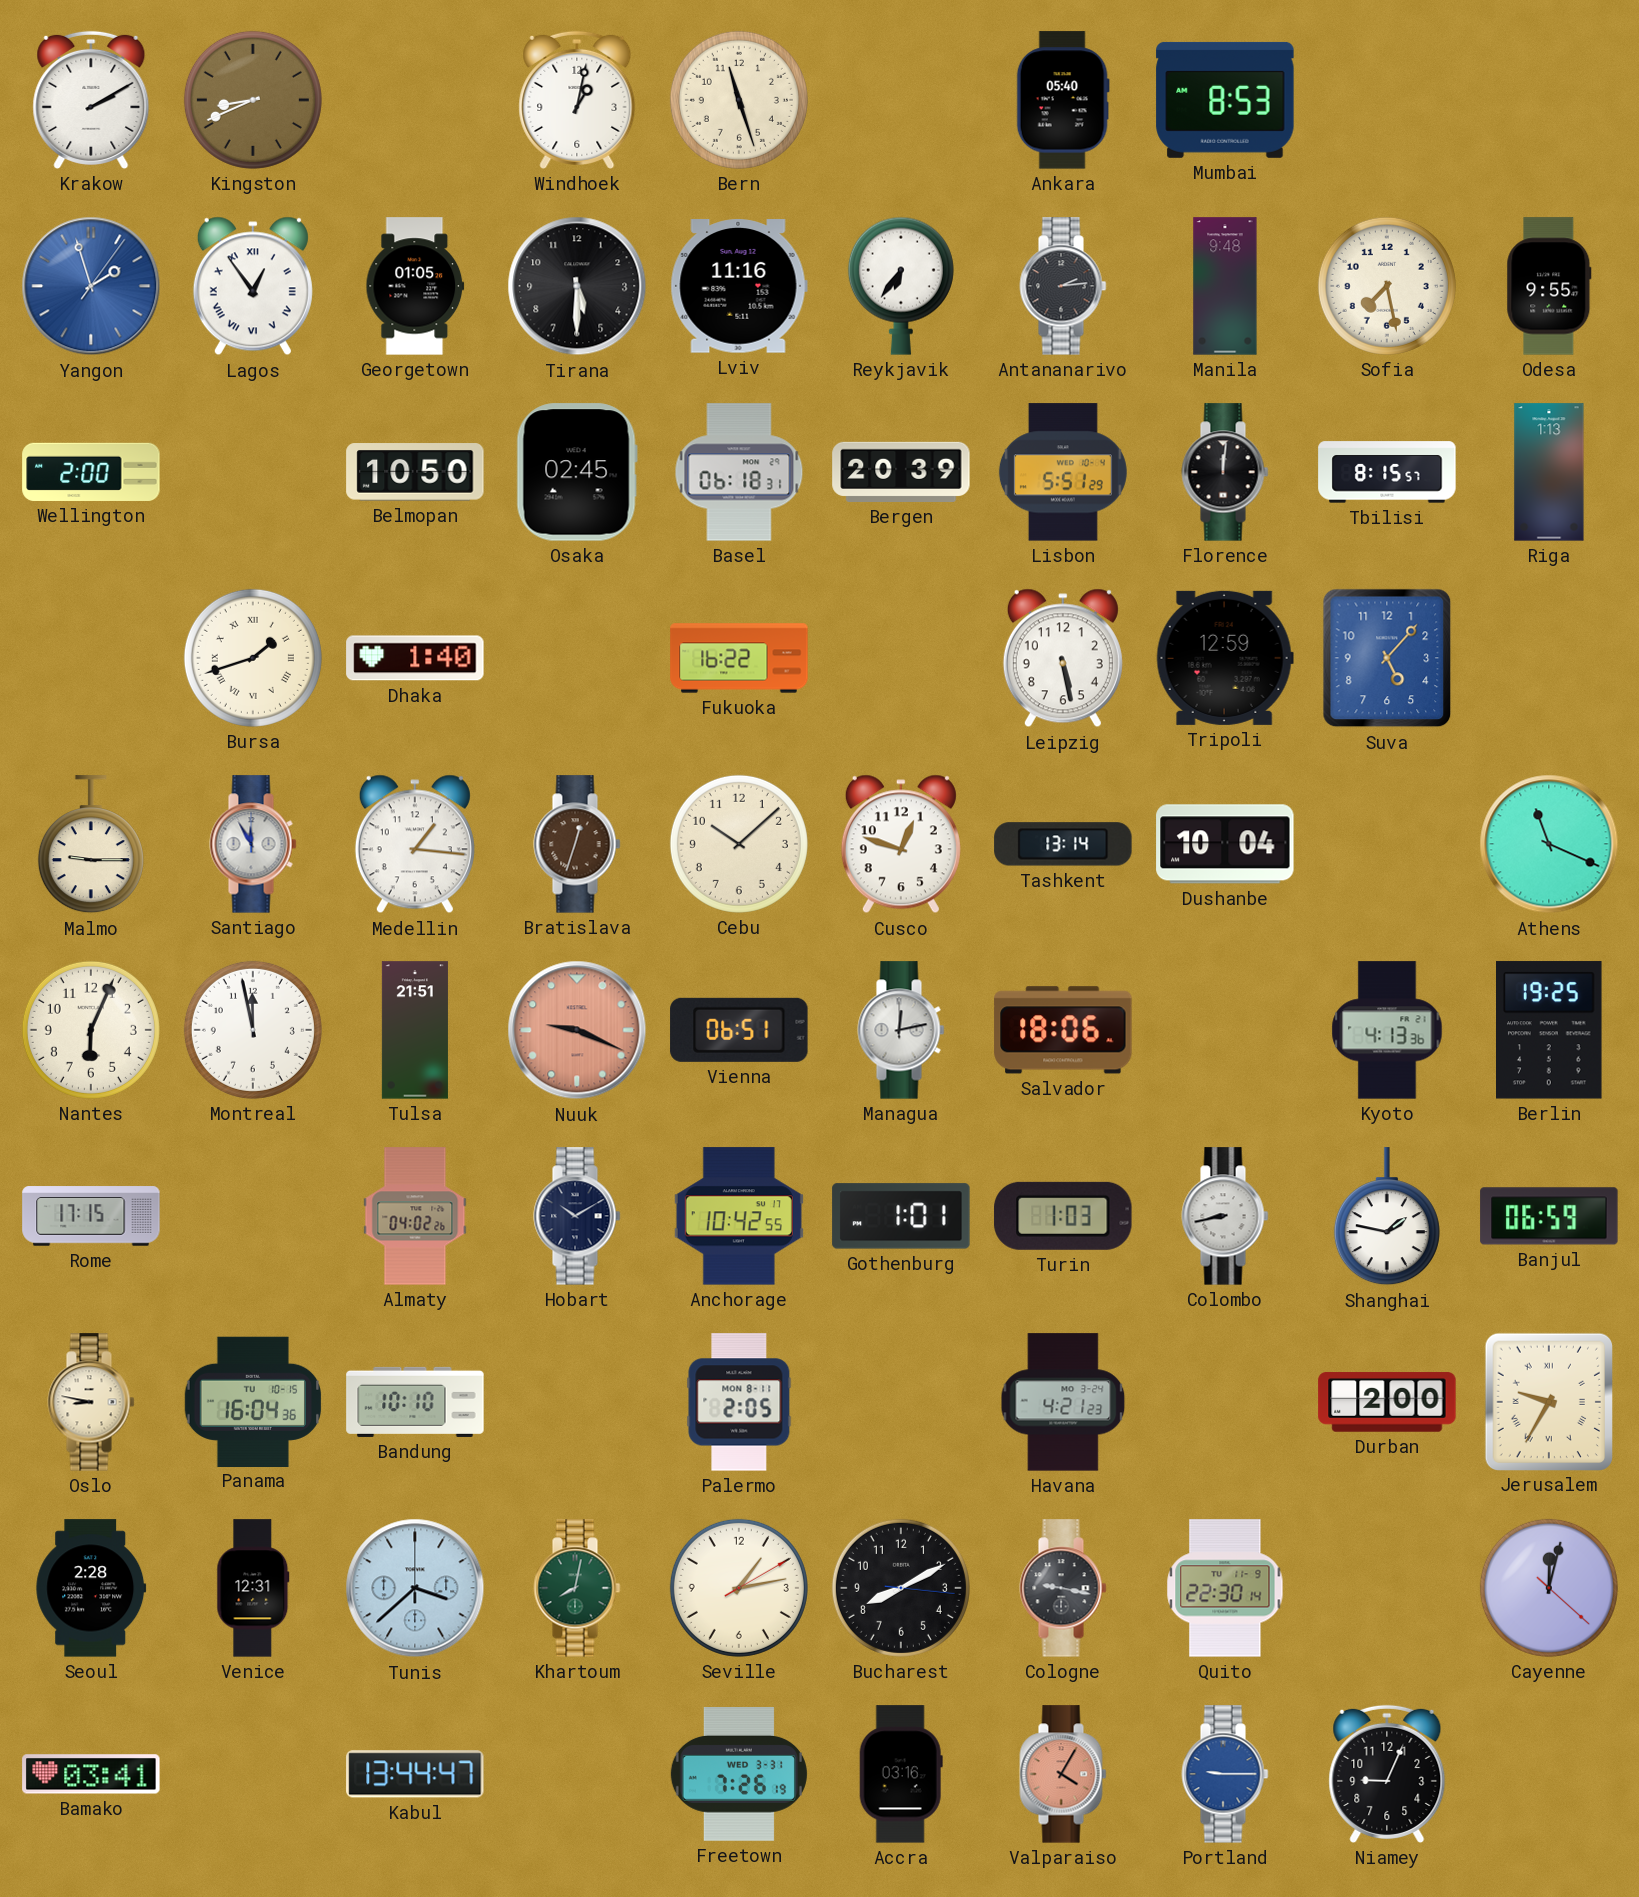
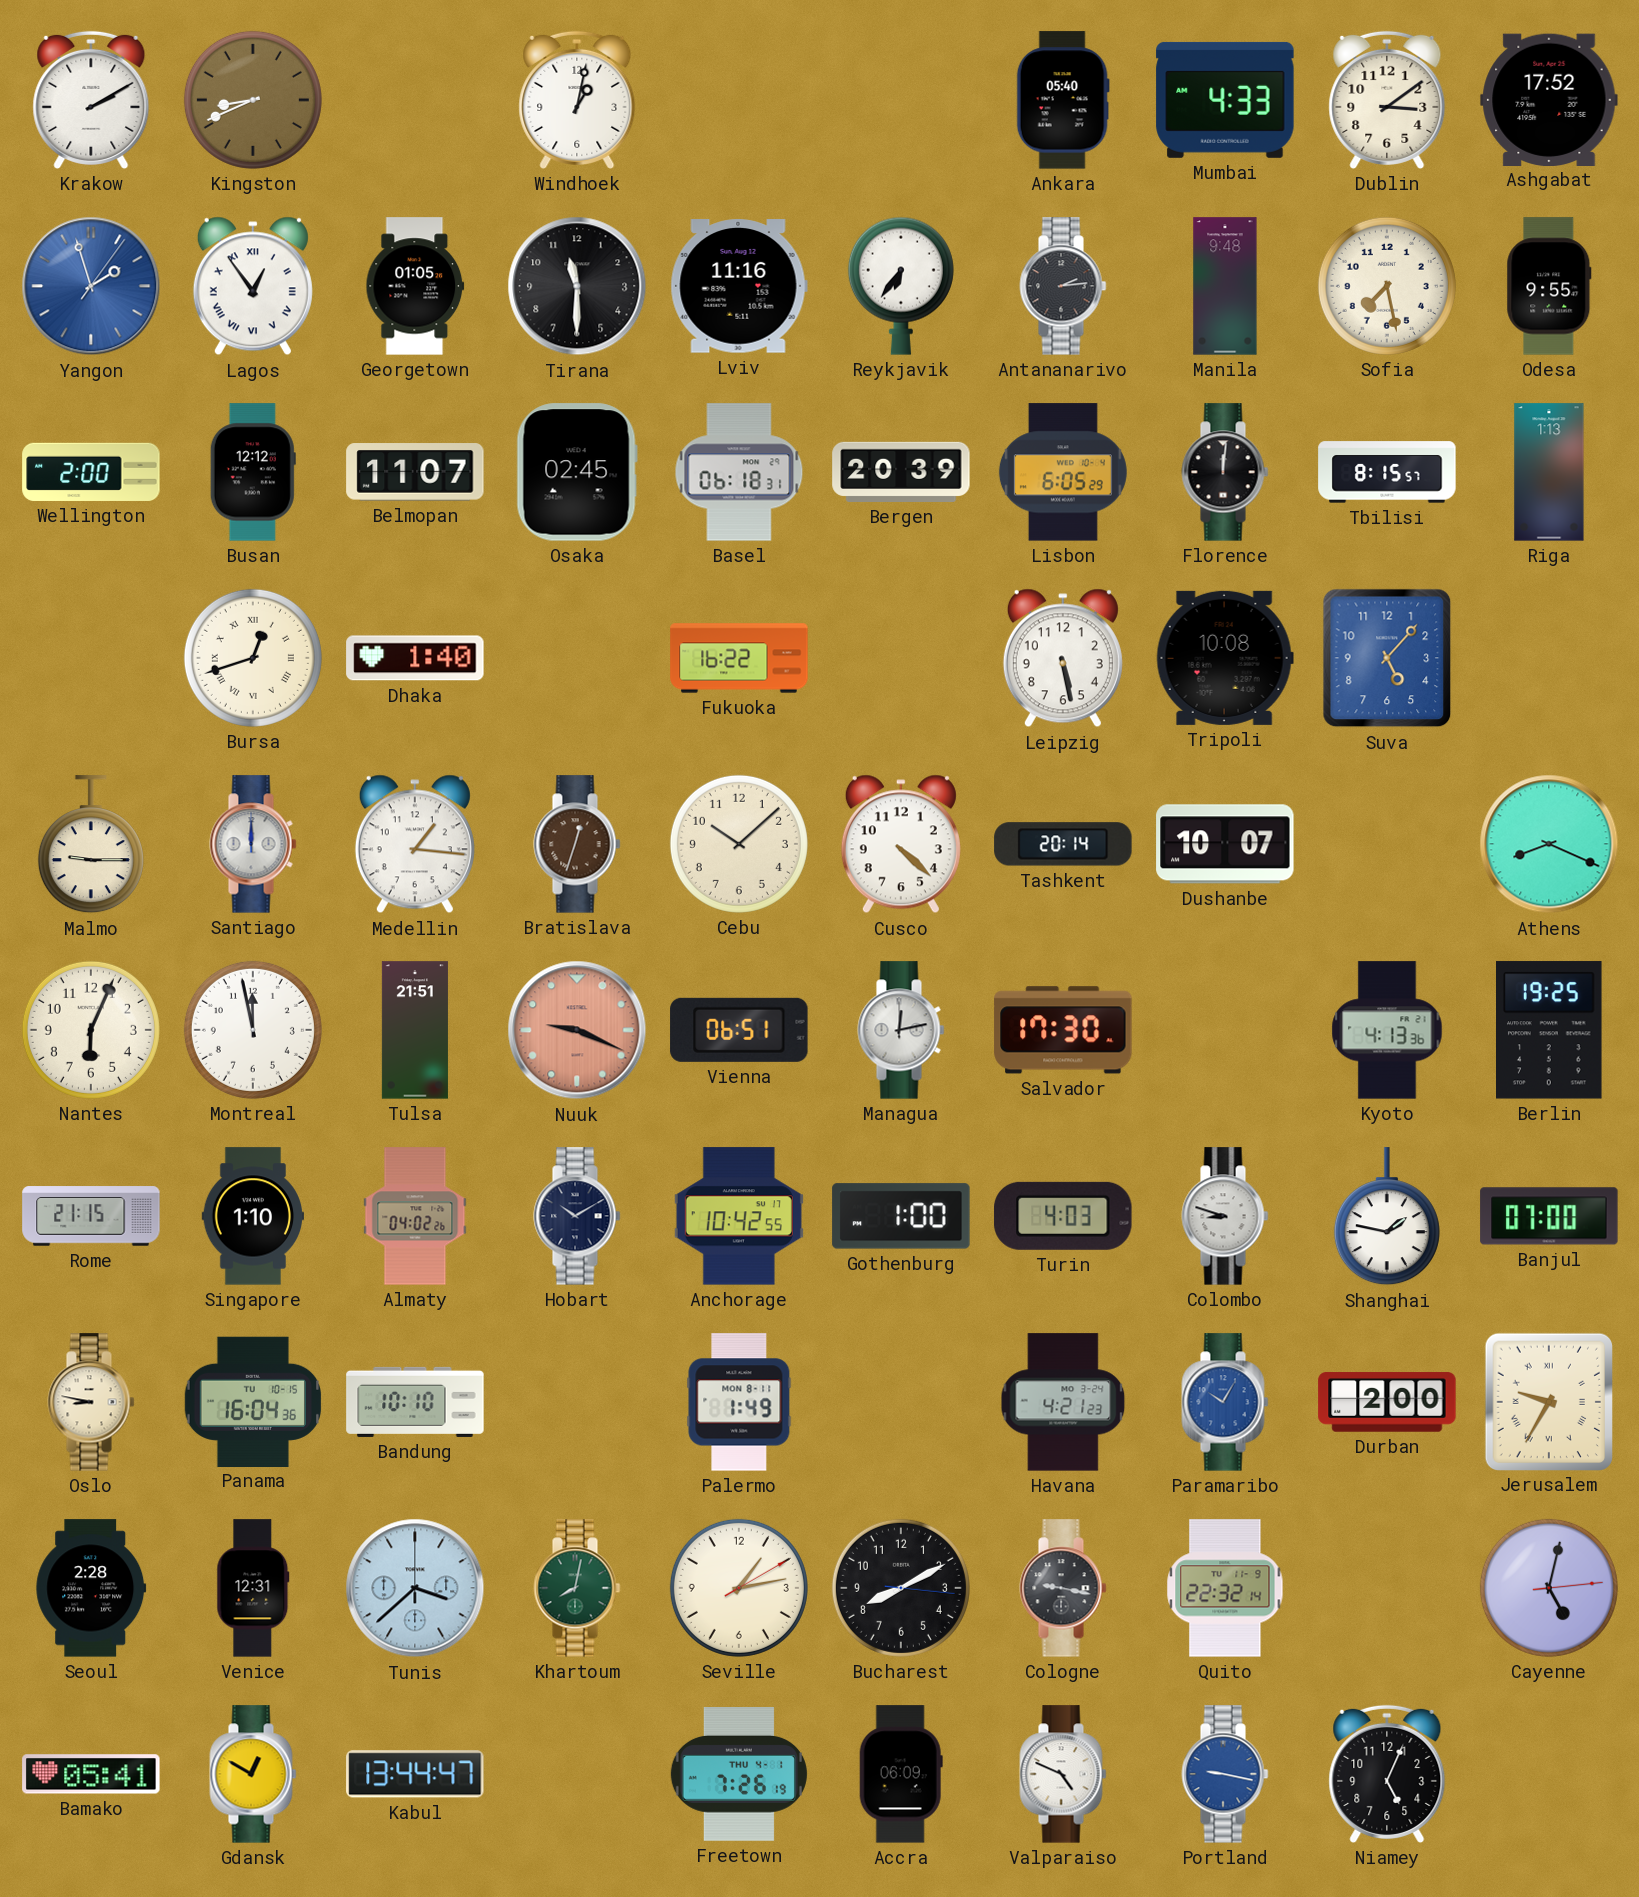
Bern: 11:27 -> none (739, 100)
Mumbai: 8:53 -> 4:33 (1225, 100)
Dublin: none -> 3:09 (1387, 100)
Ashgabat: none -> 17:52 (1549, 99)
Tirana: 5:30 -> 11:30 (577, 286)
Busan: none -> 12:12 (253, 472)
Belmopan: 10:50 -> 11:07 (415, 472)
Lisbon: 5:51 -> 6:05 (1063, 472)
Bursa: 1:42 -> 12:42 (253, 658)
Tripoli: 12:59 -> 10:08 (1225, 658)
Santiago: 11:55 -> 12:00 (253, 844)
Cusco: 12:48 -> 4:22 (901, 844)
Tashkent: 13:14 -> 20:14 (1063, 844)
Dushanbe: 10:04 -> 10:07 (1225, 844)
Athens: 11:19 -> 8:19 (1549, 844)
Salvador: 18:06 -> 17:30 (1063, 1030)
Rome: 17:15 -> 21:15 (91, 1216)
Singapore: none -> 1:10 (253, 1216)
Gothenburg: 1:01 -> 1:00 (901, 1216)
Turin: 1:03 -> 4:03 (1063, 1216)
Colombo: 8:43 -> 8:48 (1225, 1216)
Banjul: 06:59 -> 07:00 (1549, 1216)
Palermo: 2:05 -> 1:49 (739, 1402)
Paramaribo: none -> 10:05 (1225, 1402)
Quito: 22:30 -> 22:32 (1225, 1588)
Cayenne: 12:02 -> 5:02 (1549, 1588)
Bamako: 03:41 -> 05:41 (91, 1774)
Gdansk: none -> 12:50 (253, 1774)
Freetown date: WED 3-31 -> THU 4-1 (739, 1775)
Accra: 03:16 -> 06:09 (901, 1774)
Valparaiso: 4:05 -> 4:49 (1063, 1774)
Valparaiso dial: salmon -> white (1063, 1774)
Portland: 9:15 -> 9:17 (1225, 1774)
Niamey: 9:04 -> 5:04 (1387, 1774)
